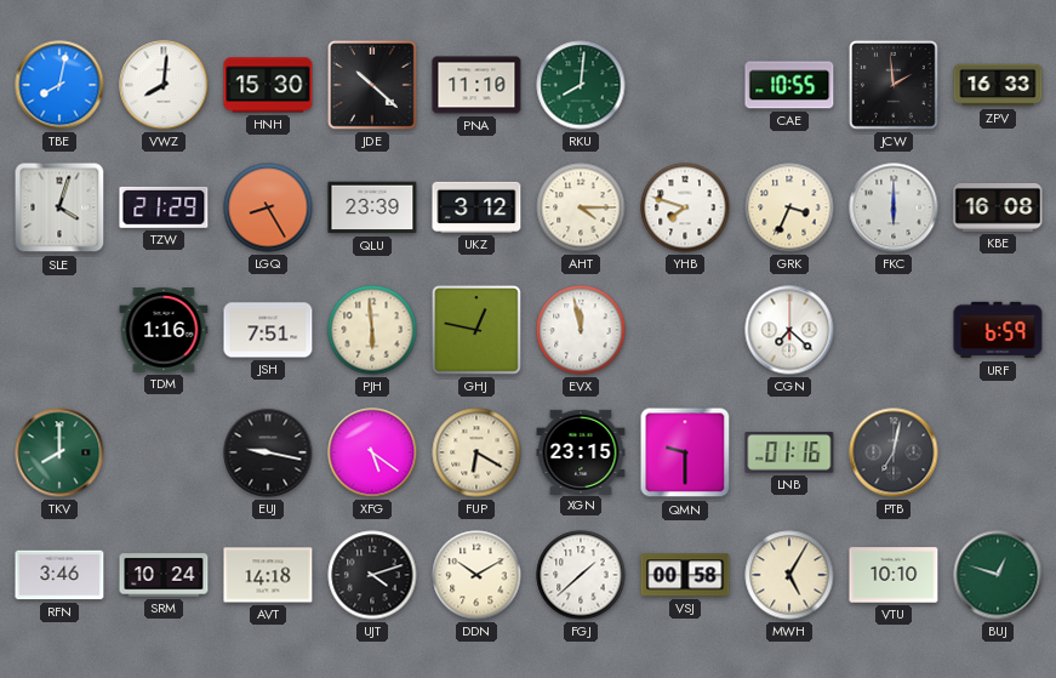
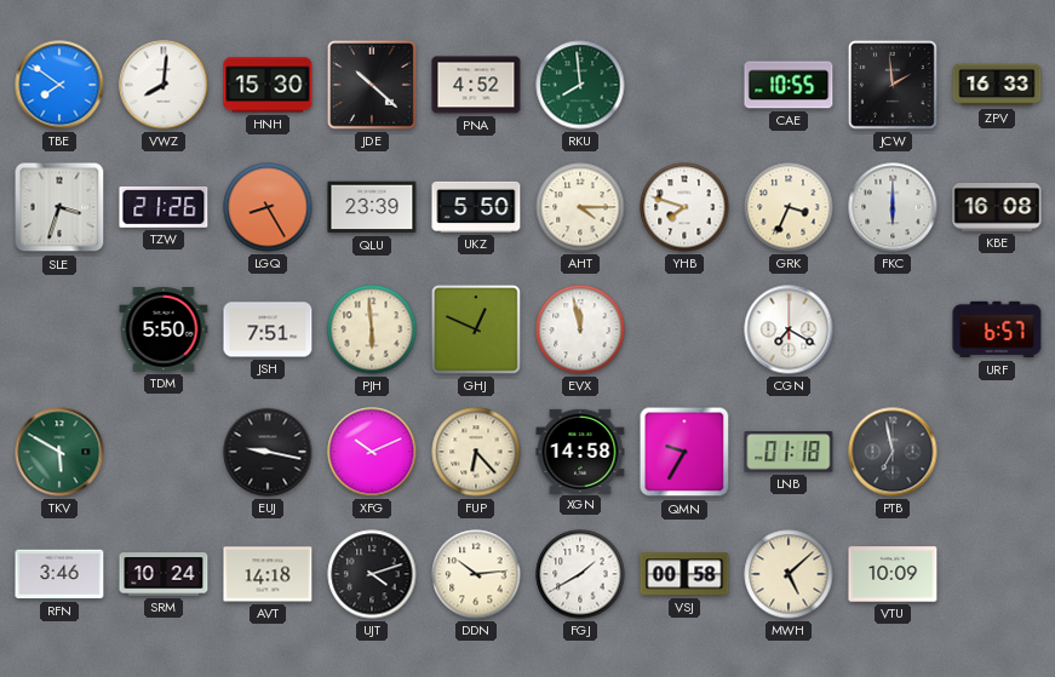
TBE: 8:02 -> 7:51 (59, 85)
PNA: 11:10 -> 4:52 (476, 85)
RKU: 8:01 -> 7:59 (580, 85)
SLE: 4:03 -> 3:33 (59, 207)
TZW: 21:29 -> 21:26 (164, 207)
UKZ: 3:12 -> 5:50 (476, 207)
TDM: 1:16 -> 5:50 (164, 331)
GHJ: 12:47 -> 12:49 (476, 329)
CGN: 7:22 -> 7:20 (789, 329)
URF: 6:59 -> 6:57 (997, 329)
TKV: 8:00 -> 5:50 (59, 452)
XFG: 5:21 -> 10:11 (372, 452)
FUP: 6:20 -> 6:23 (476, 452)
XGN: 23:15 -> 14:58 (580, 451)
QMN: 9:30 -> 9:35 (684, 452)
LNB: 01:16 -> 01:18 (789, 452)
PTB: 7:02 -> 6:58 (893, 452)
DDN: 10:10 -> 10:14 (476, 574)
FGJ: 1:38 -> 1:40 (580, 574)
MWH: 5:05 -> 5:08 (789, 574)
VTU: 10:10 -> 10:09 (893, 574)
BUJ: 12:48 -> none (998, 575)
